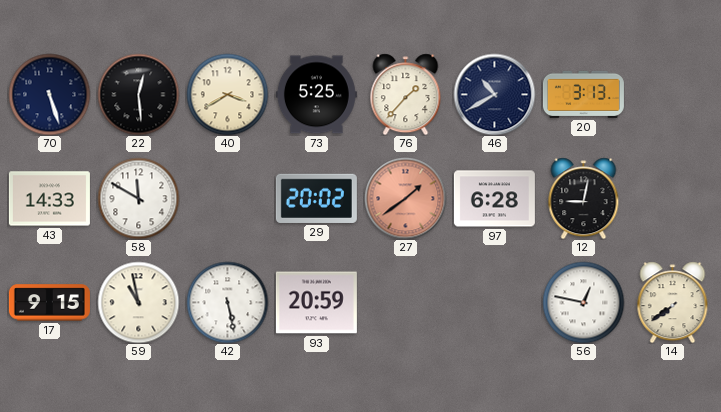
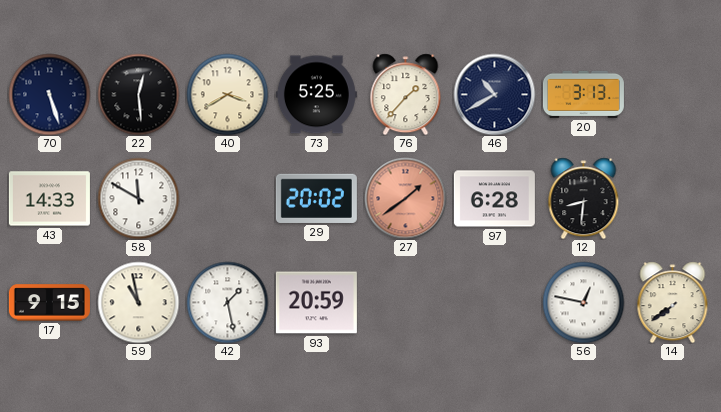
12: 9:02 -> 8:31 (584, 198)
42: 5:28 -> 1:28 (227, 302)
